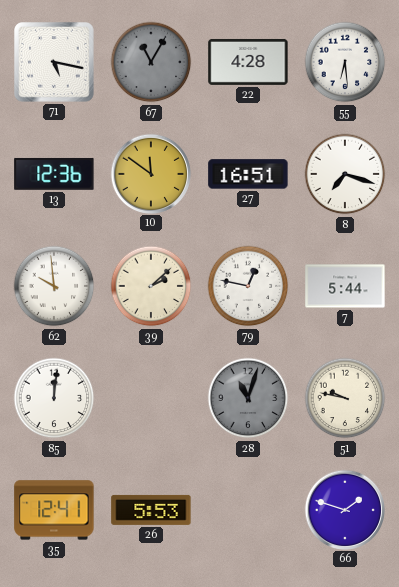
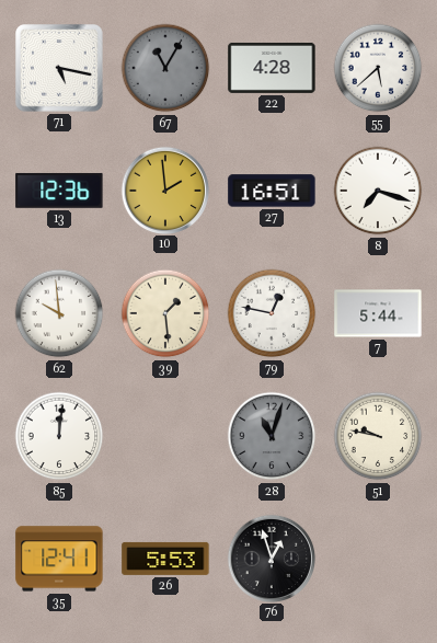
55: 6:29 -> 5:38 (378, 68)
10: 11:51 -> 1:59 (164, 190)
39: 2:08 -> 1:29 (165, 313)
76: none -> 12:57 (271, 558)
66: 1:48 -> none (344, 509)
